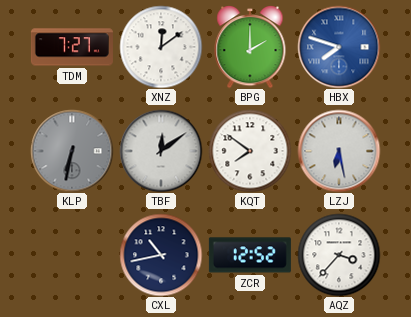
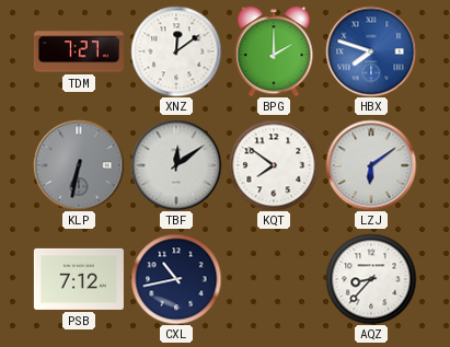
LZJ: 6:28 -> 6:09 (371, 165)
PSB: none -> 7:12 (79, 279)
ZCR: 12:52 -> none (250, 255)
AQZ: 3:37 -> 8:37 (371, 279)
